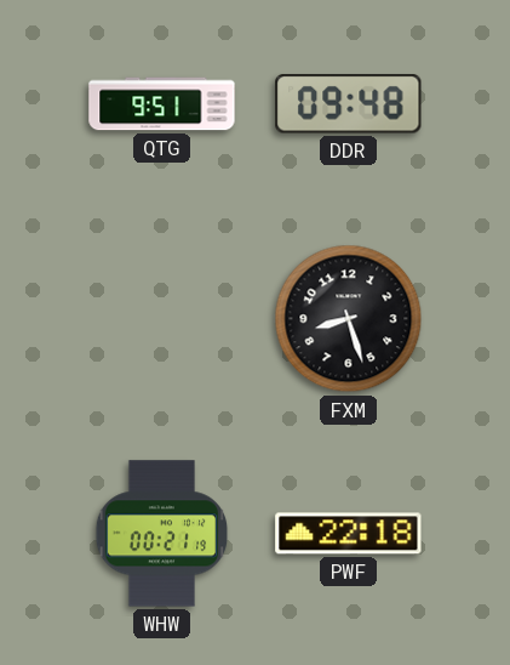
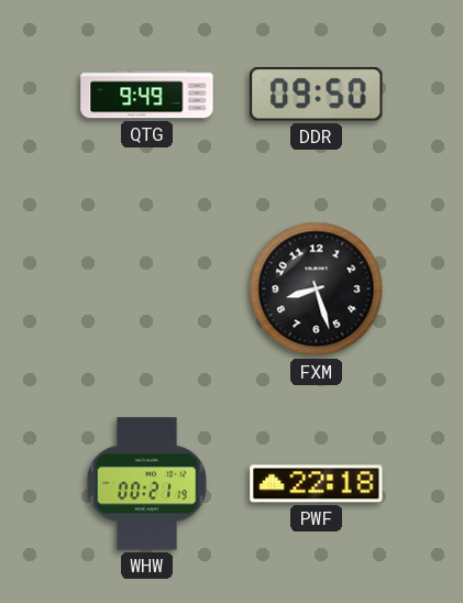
QTG: 9:51 -> 9:49 (147, 95)
DDR: 09:48 -> 09:50 (317, 95)
